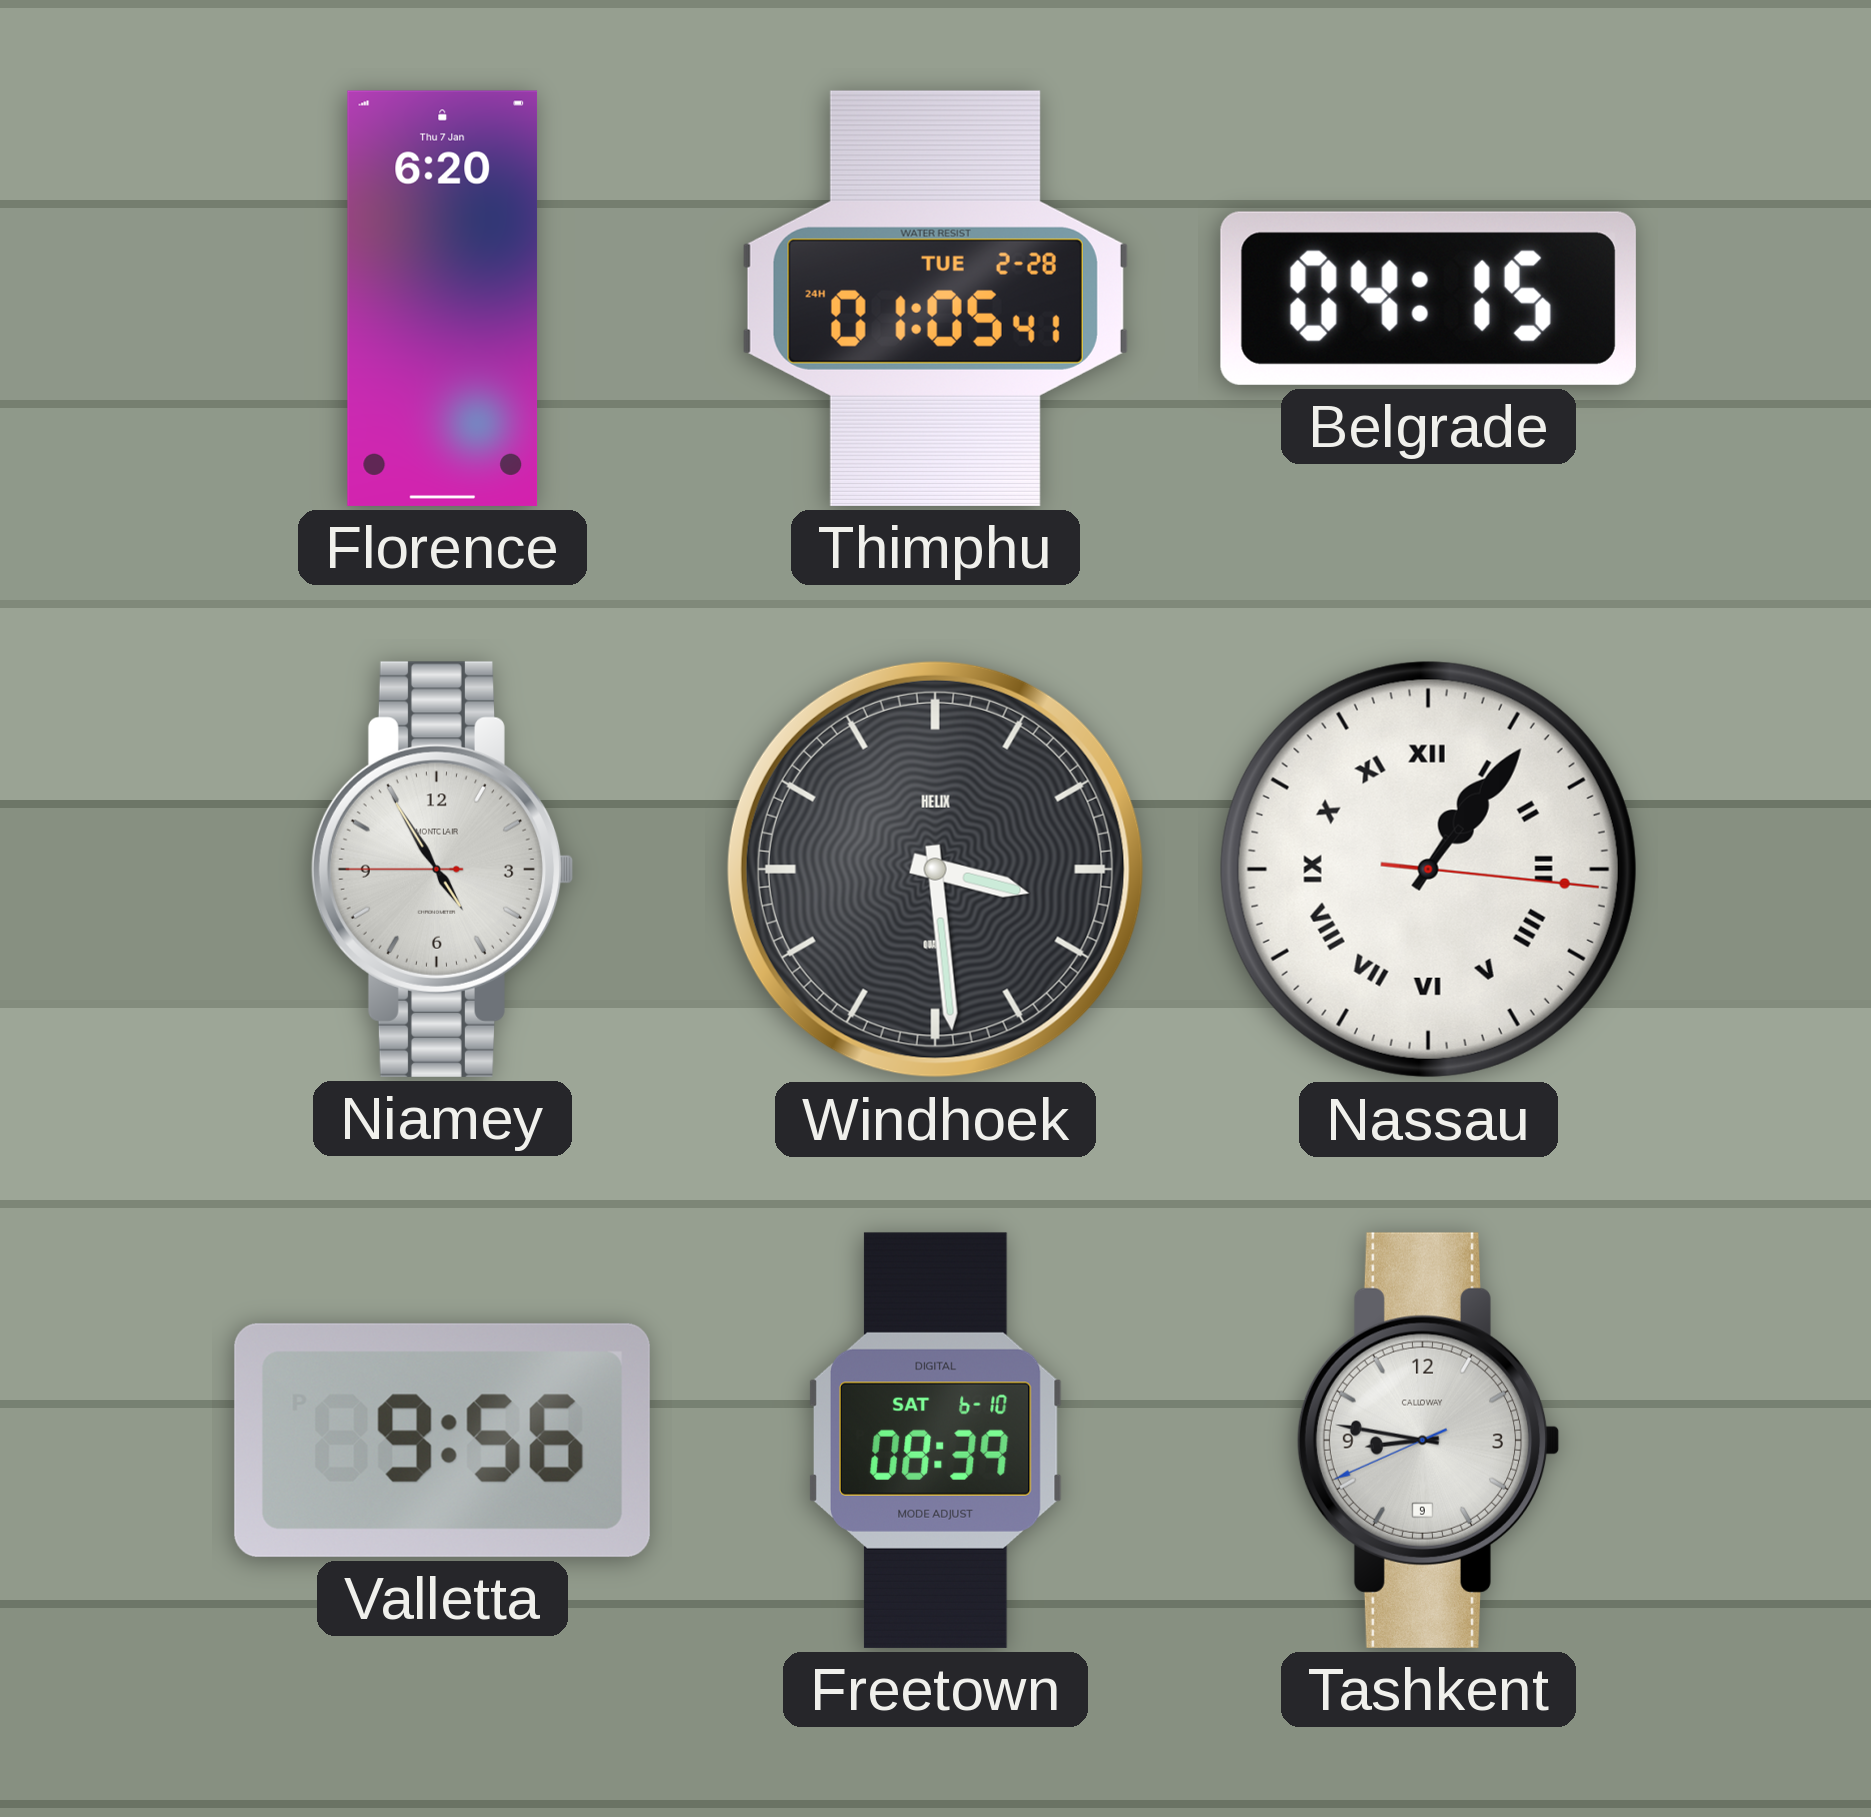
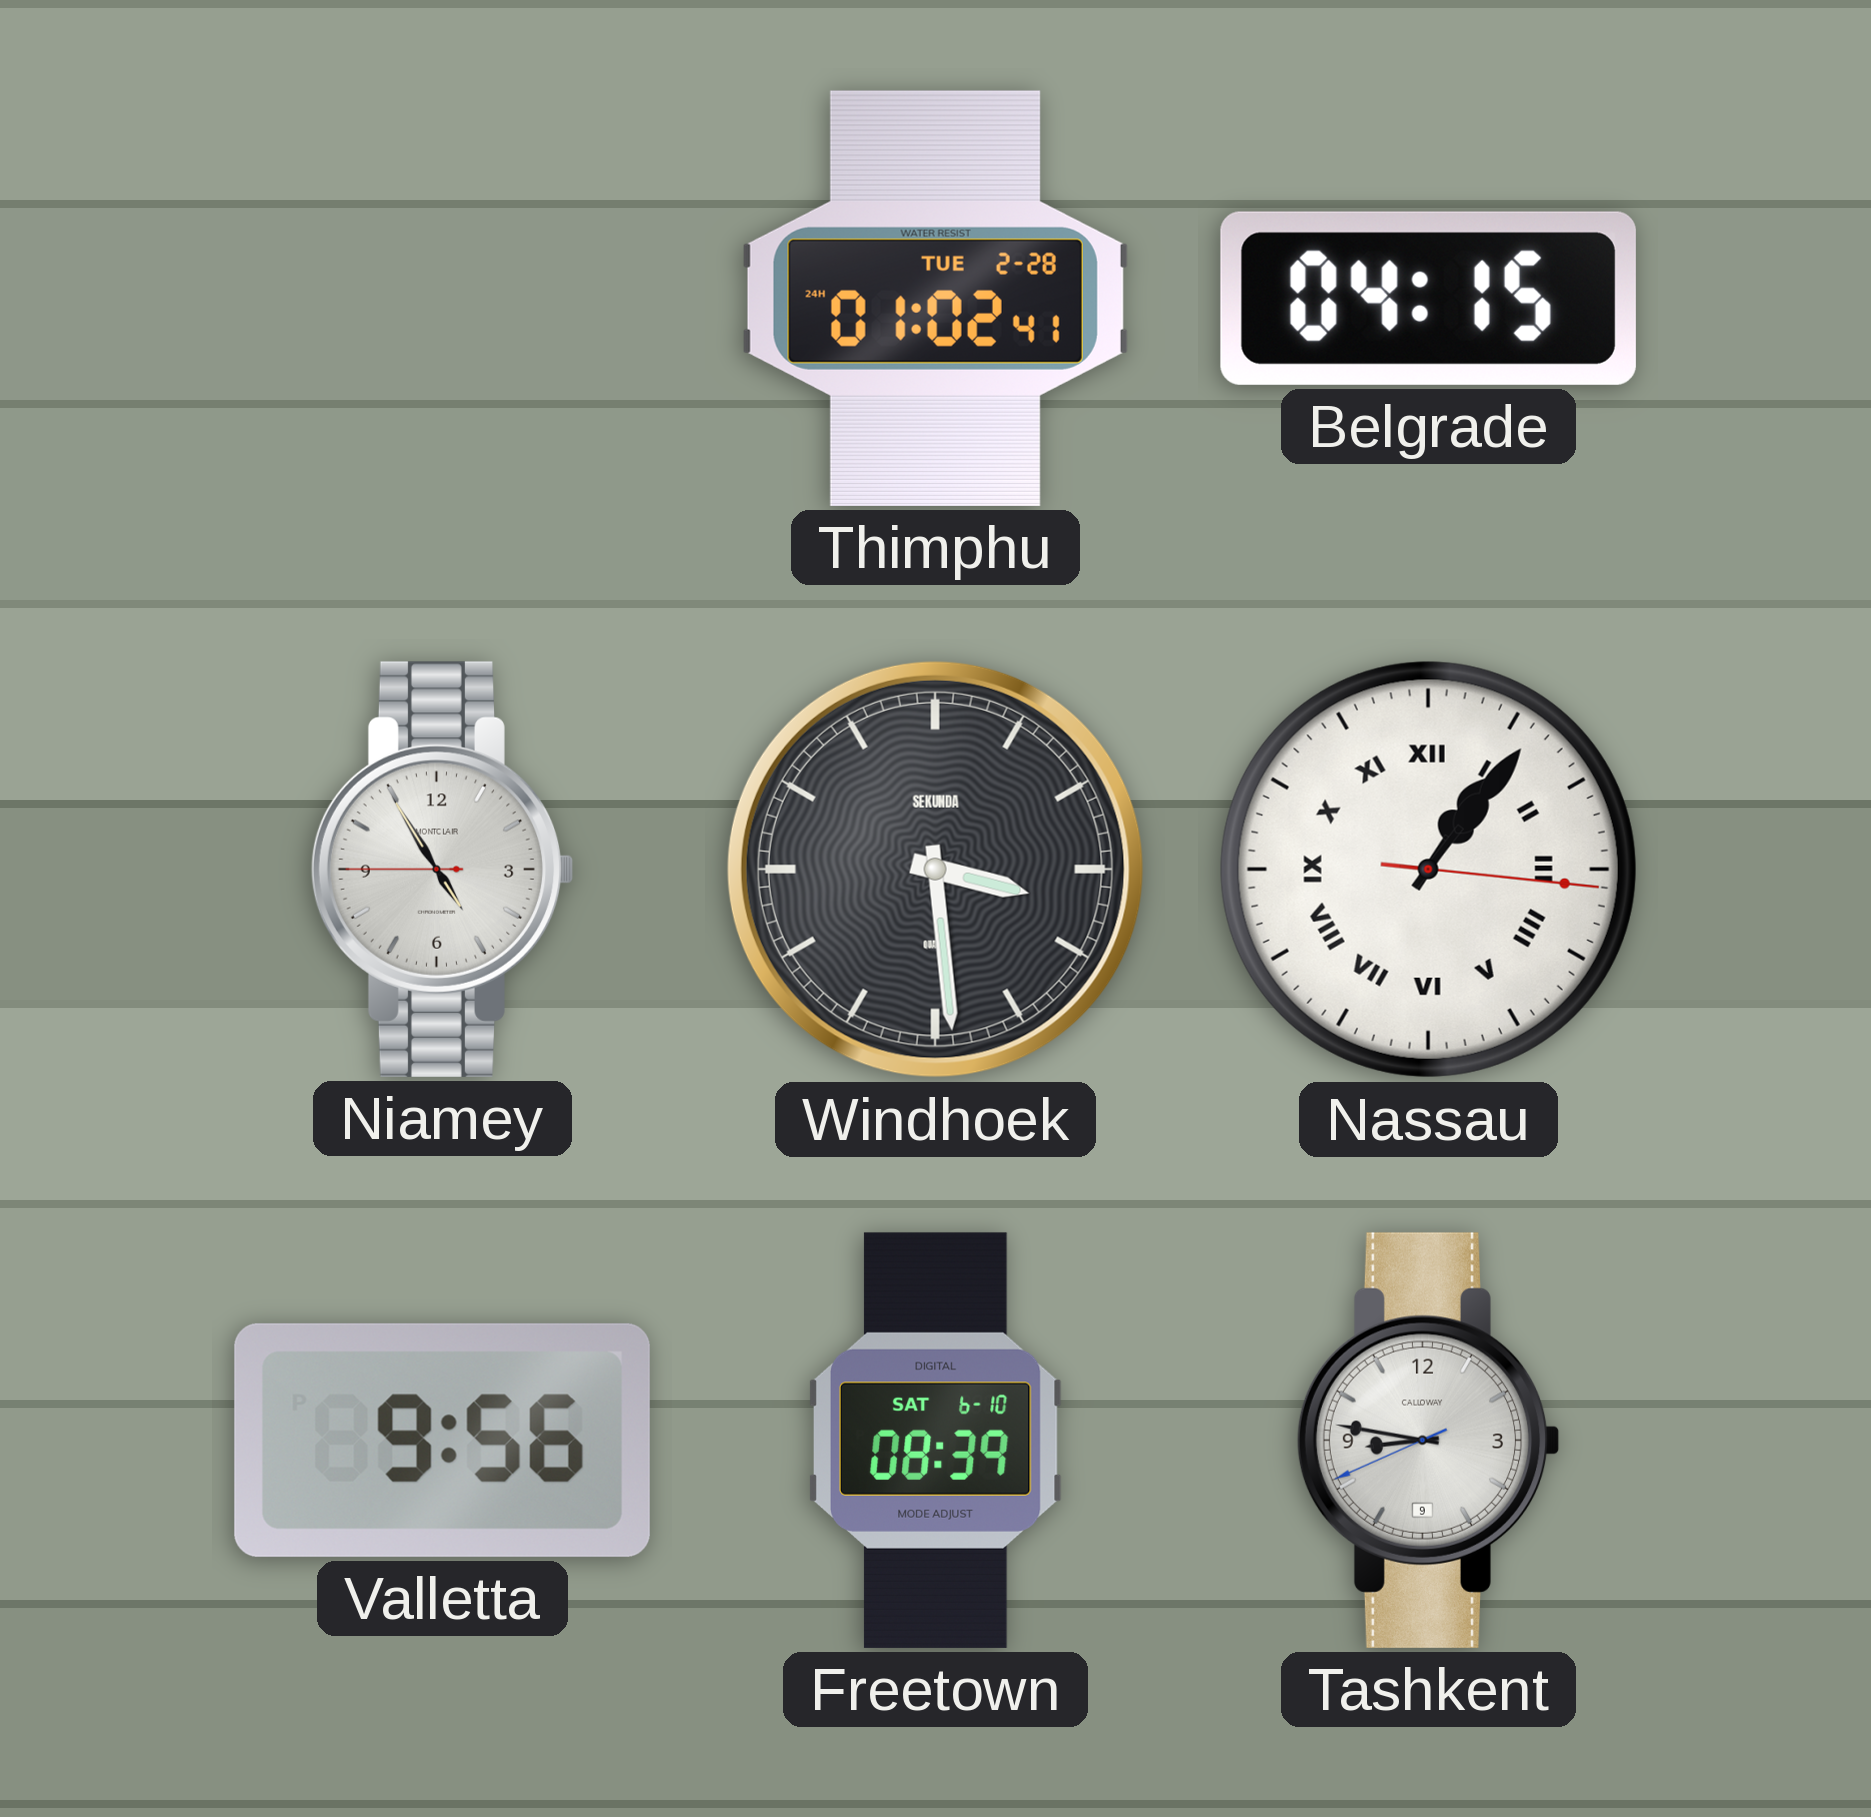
Florence: 6:20 -> none (443, 298)
Thimphu: 01:05 -> 01:02 (935, 298)
Windhoek brand: HELIX -> SEKUNDA (935, 869)
